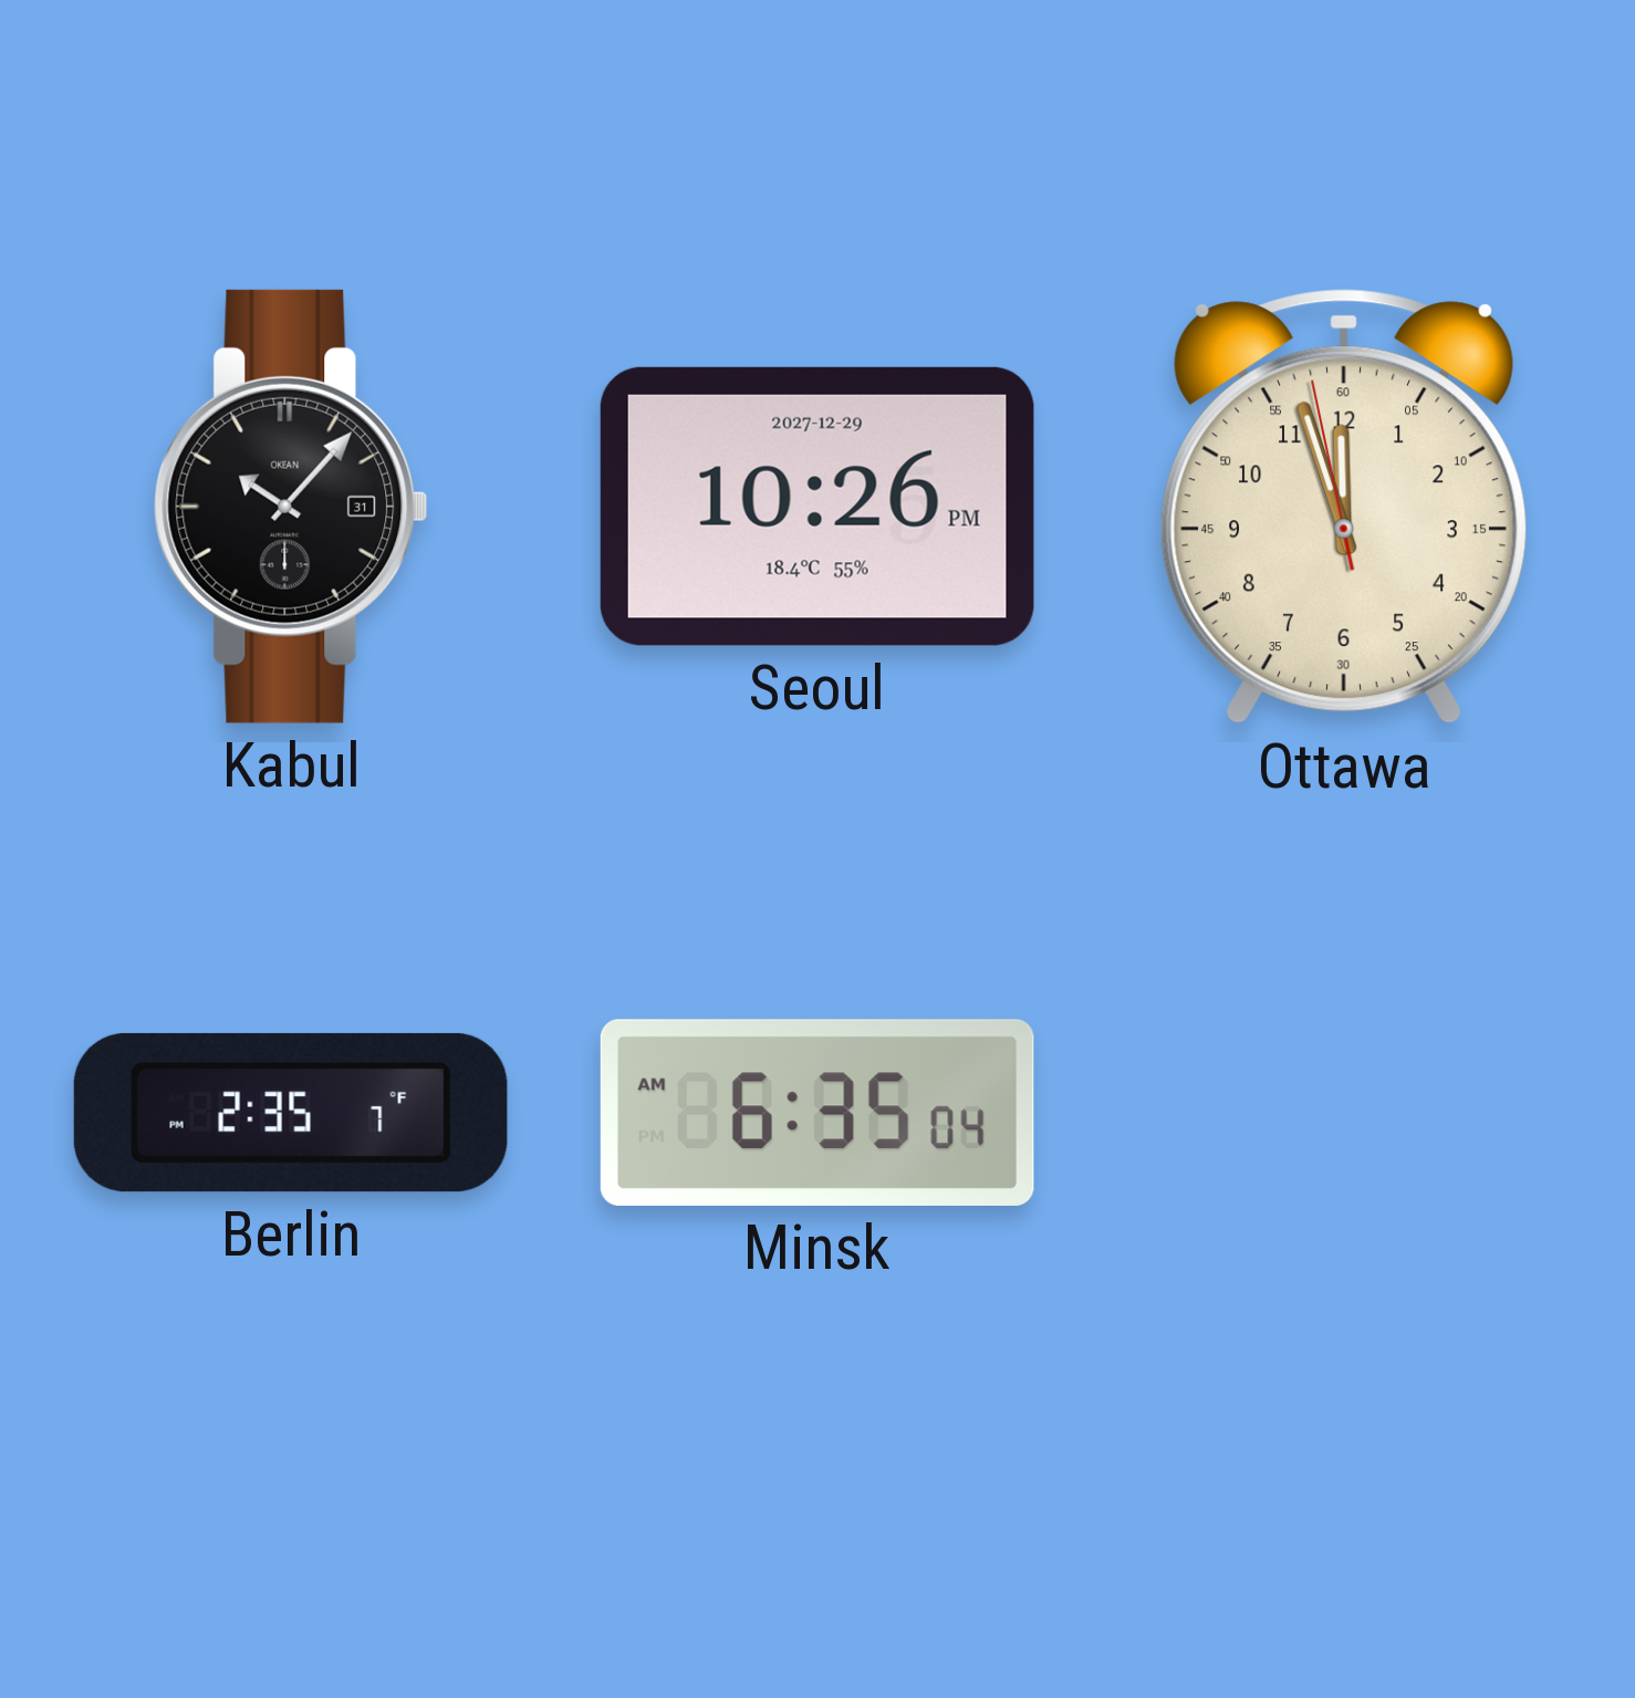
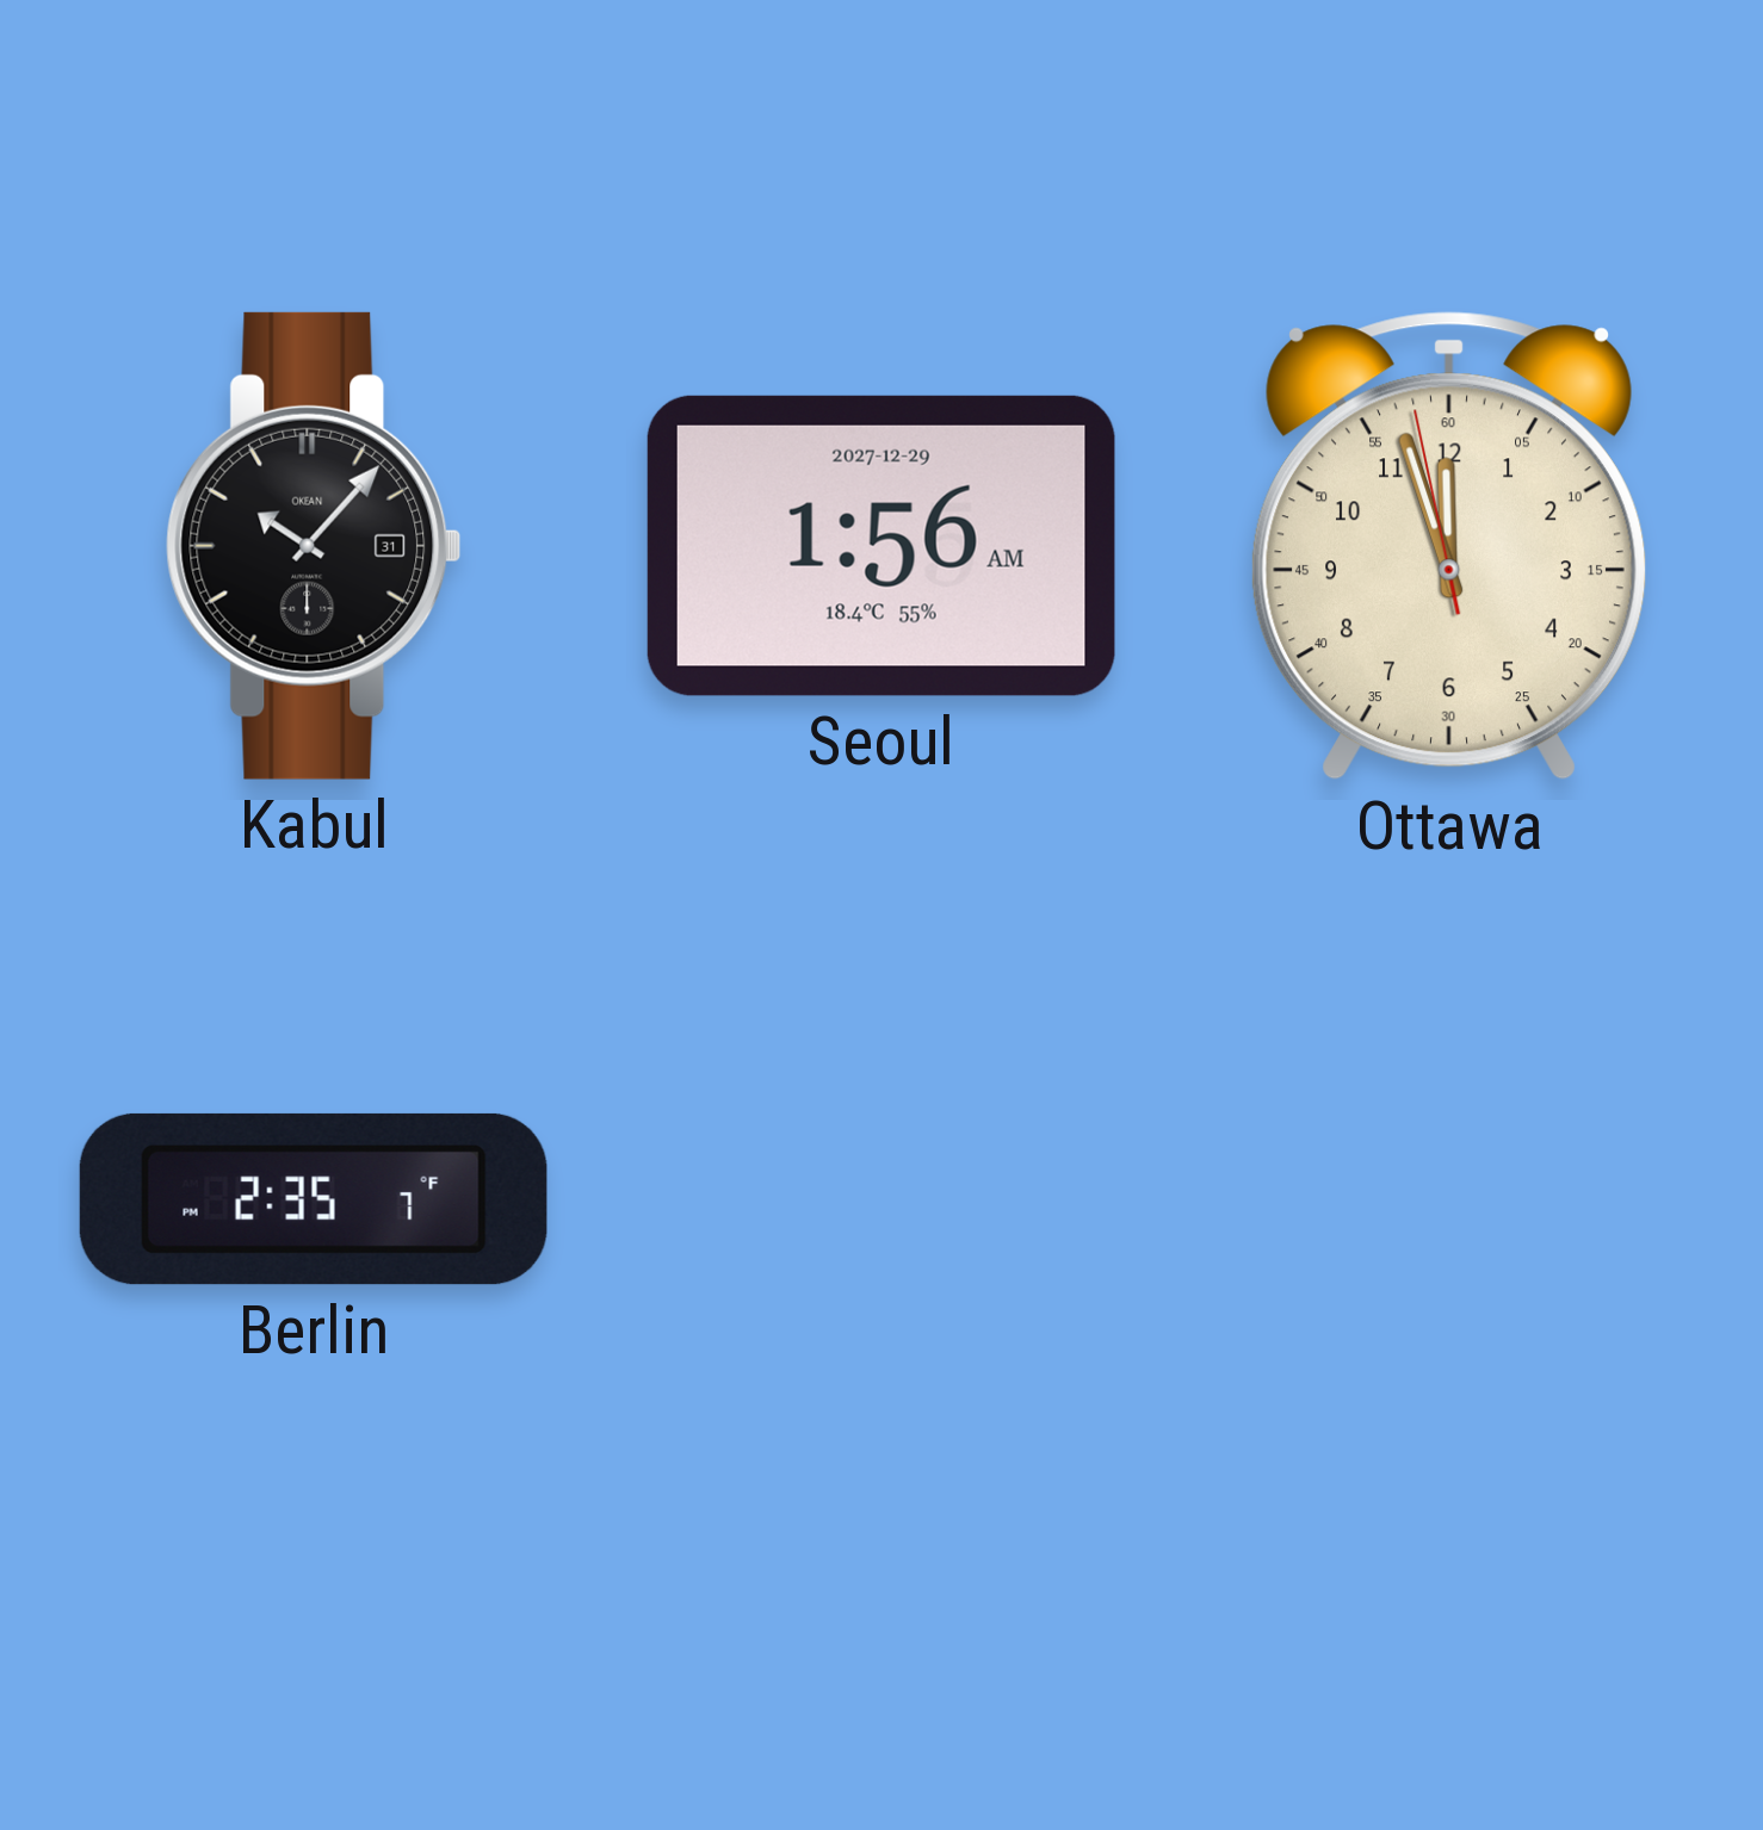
Seoul: 10:26 -> 1:56 (881, 546)
Minsk: 6:35 -> none (817, 1113)
